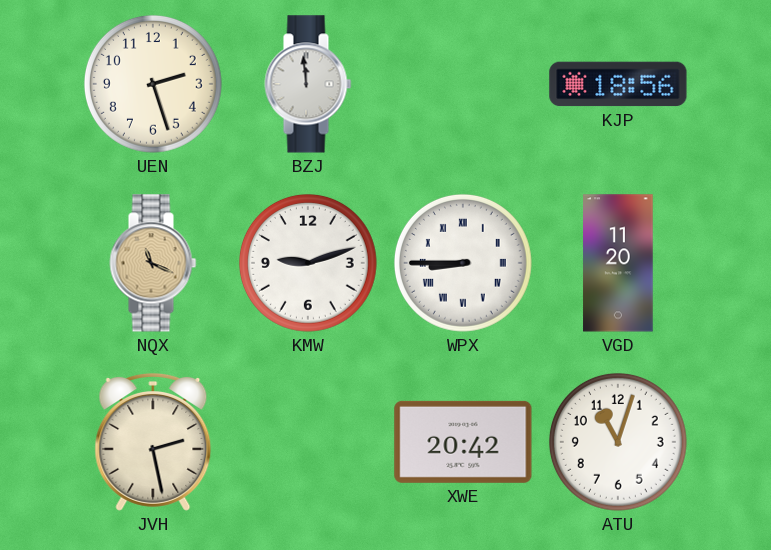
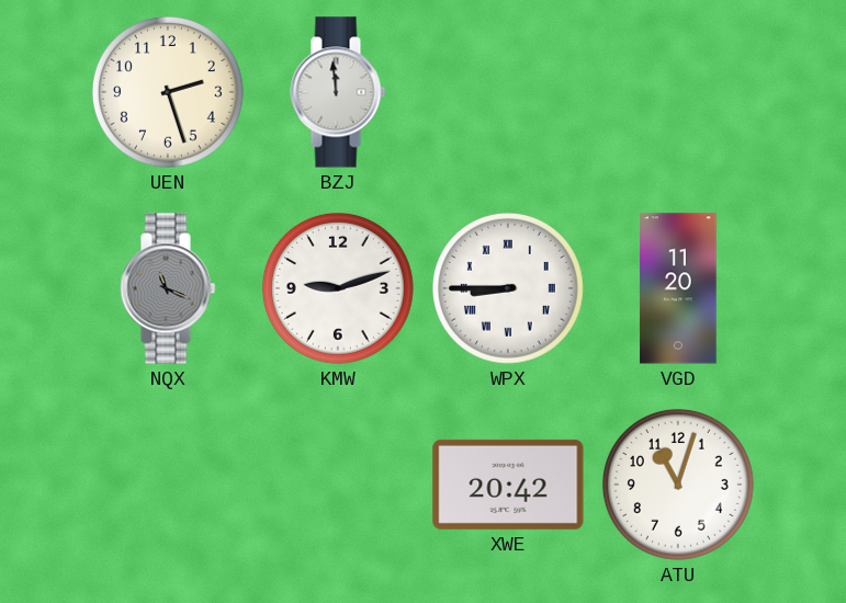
KJP: 18:56 -> none (618, 84)
NQX dial: champagne -> grey (168, 288)
JVH: 2:28 -> none (153, 443)
